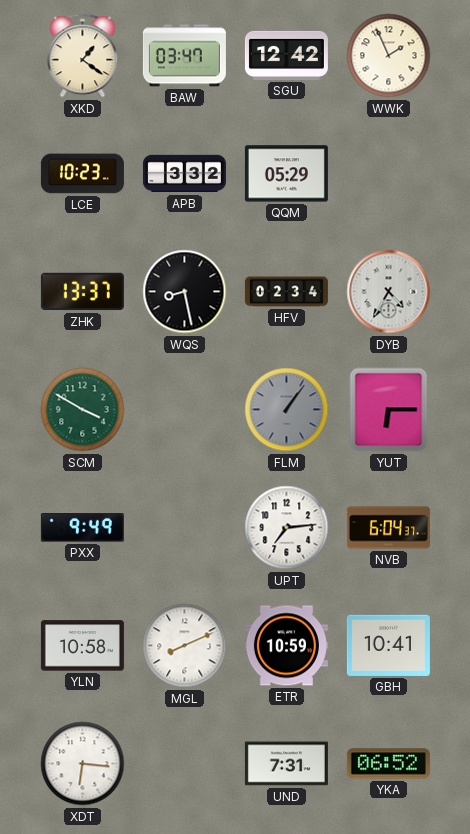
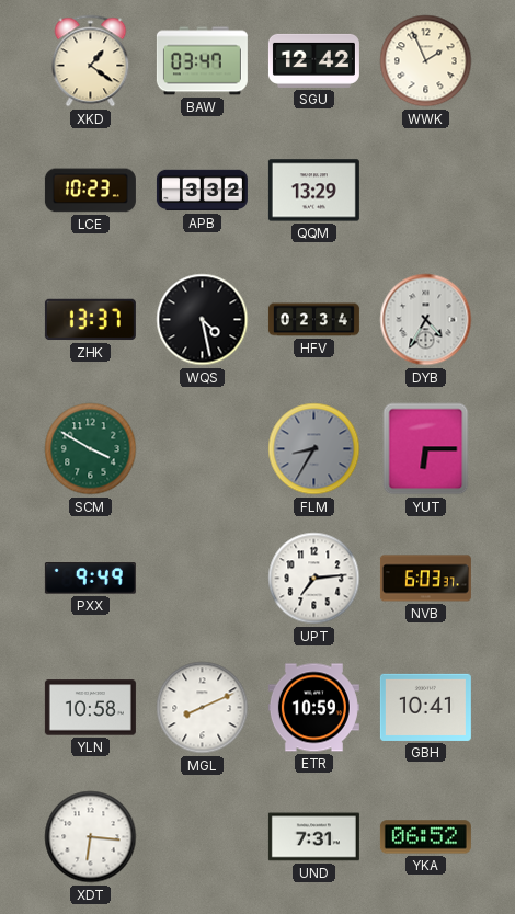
QQM: 05:29 -> 13:29 (313, 191)
WQS: 8:28 -> 4:28 (203, 320)
FLM: 1:06 -> 8:35 (314, 449)
NVB: 6:04 -> 6:03 (425, 579)
